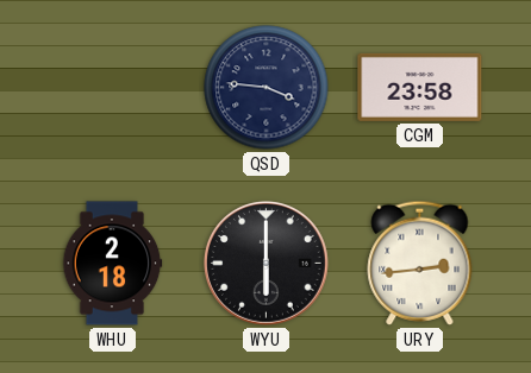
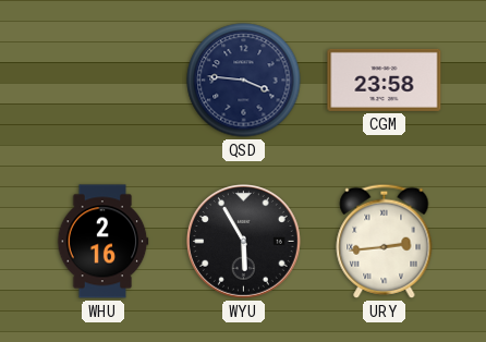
WHU: 2:18 -> 2:16 (102, 242)
WYU: 6:00 -> 5:55 (243, 242)
